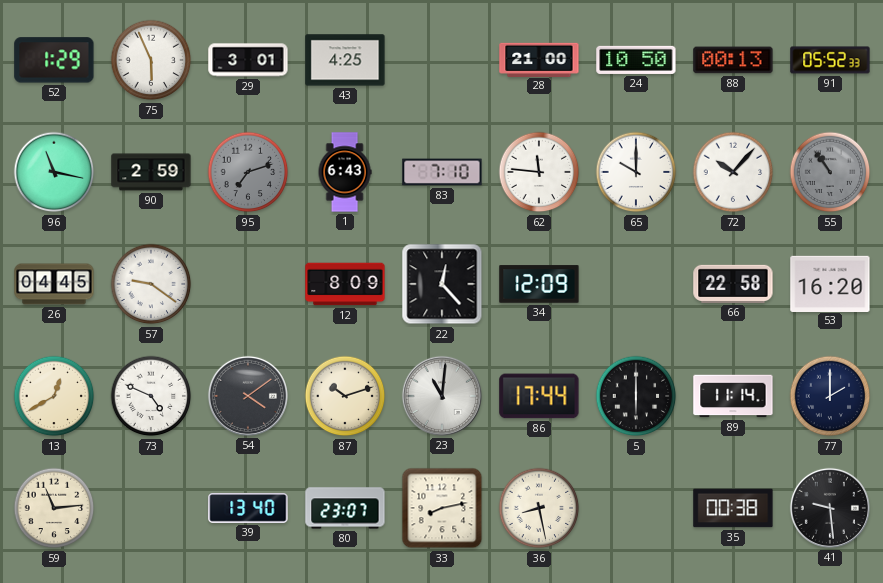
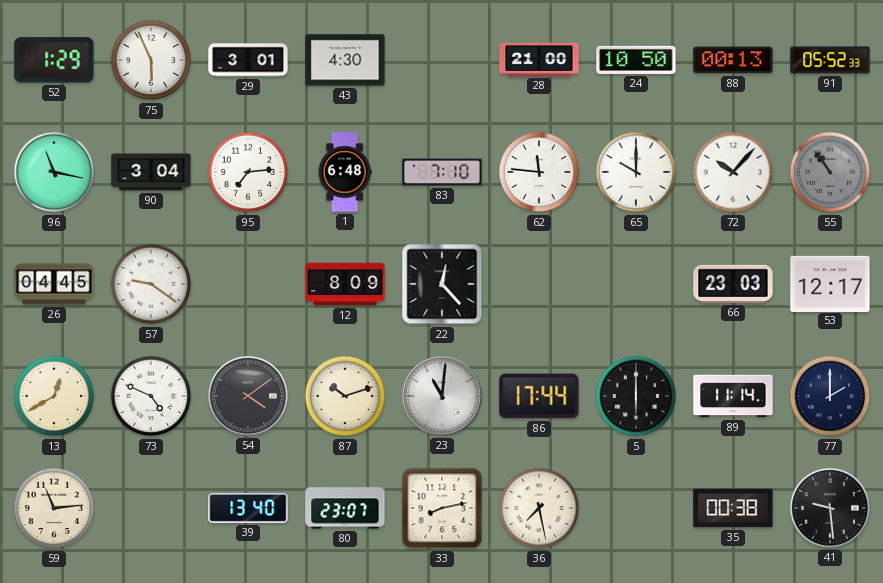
43: 4:25 -> 4:30 (345, 60)
90: 2:59 -> 3:04 (151, 172)
95: 7:12 -> 7:14 (248, 172)
95 dial: grey -> white (248, 172)
1: 6:43 -> 6:48 (345, 172)
34: 12:09 -> none (539, 284)
66: 22:58 -> 23:03 (733, 284)
53: 16:20 -> 12:17 (830, 283)
36: 8:28 -> 7:28 (539, 508)
